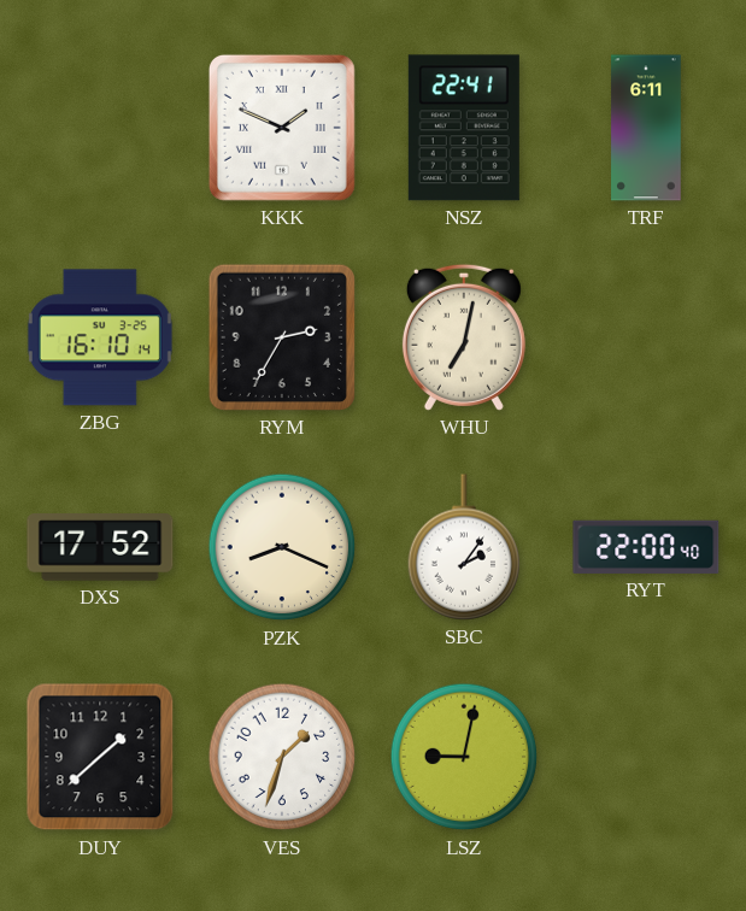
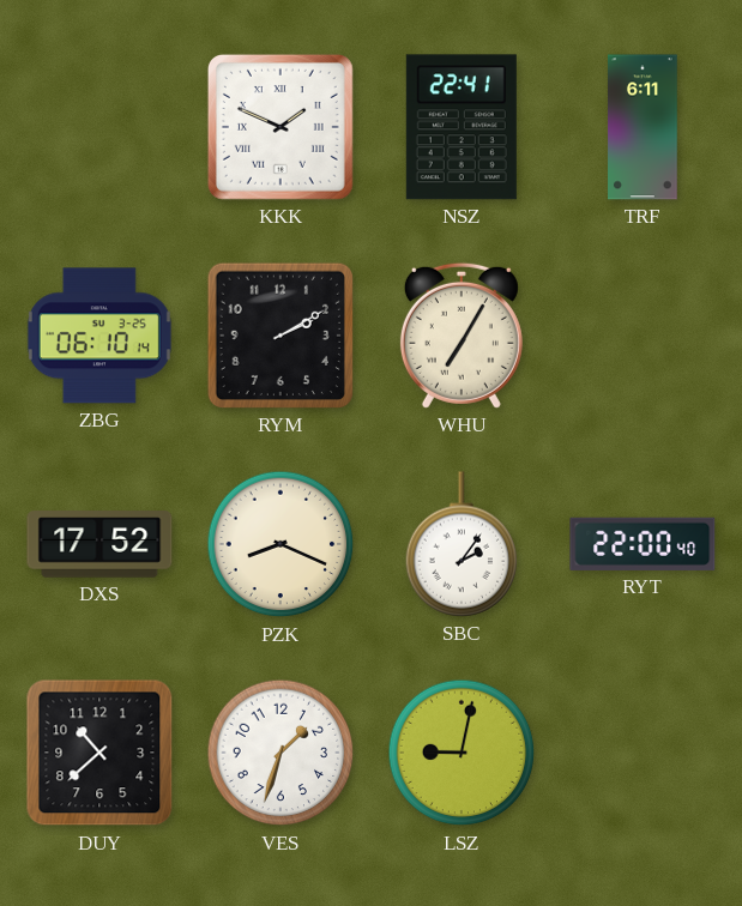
ZBG: 16:10 -> 06:10 (99, 336)
RYM: 2:35 -> 2:10 (280, 336)
WHU: 7:02 -> 7:05 (462, 336)
DUY: 1:38 -> 10:38 (99, 753)
